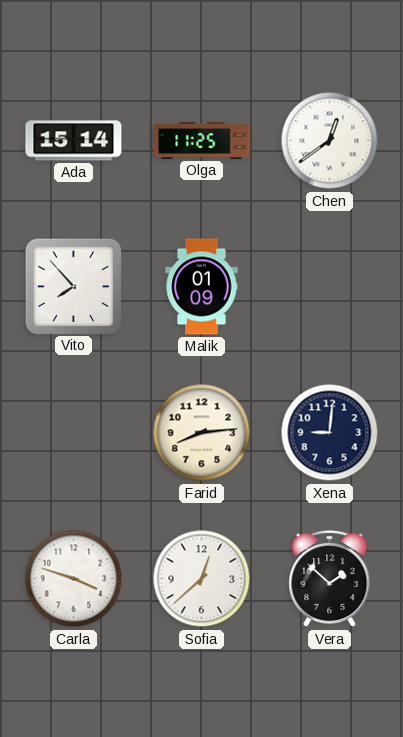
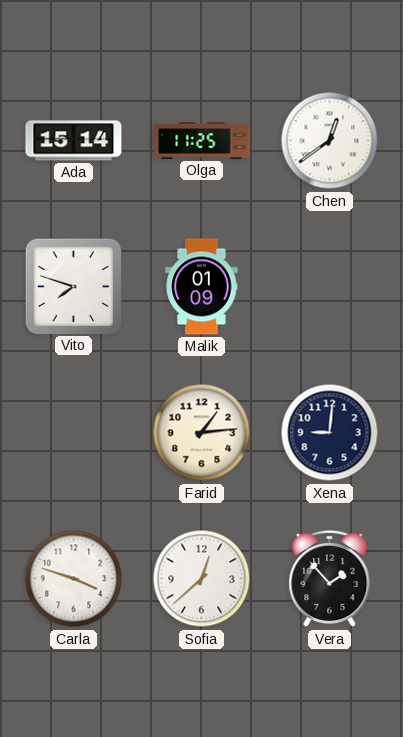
Vito: 7:53 -> 7:48 (73, 286)
Farid: 8:14 -> 1:14 (202, 433)
Vera: 1:52 -> 1:53 (330, 579)
